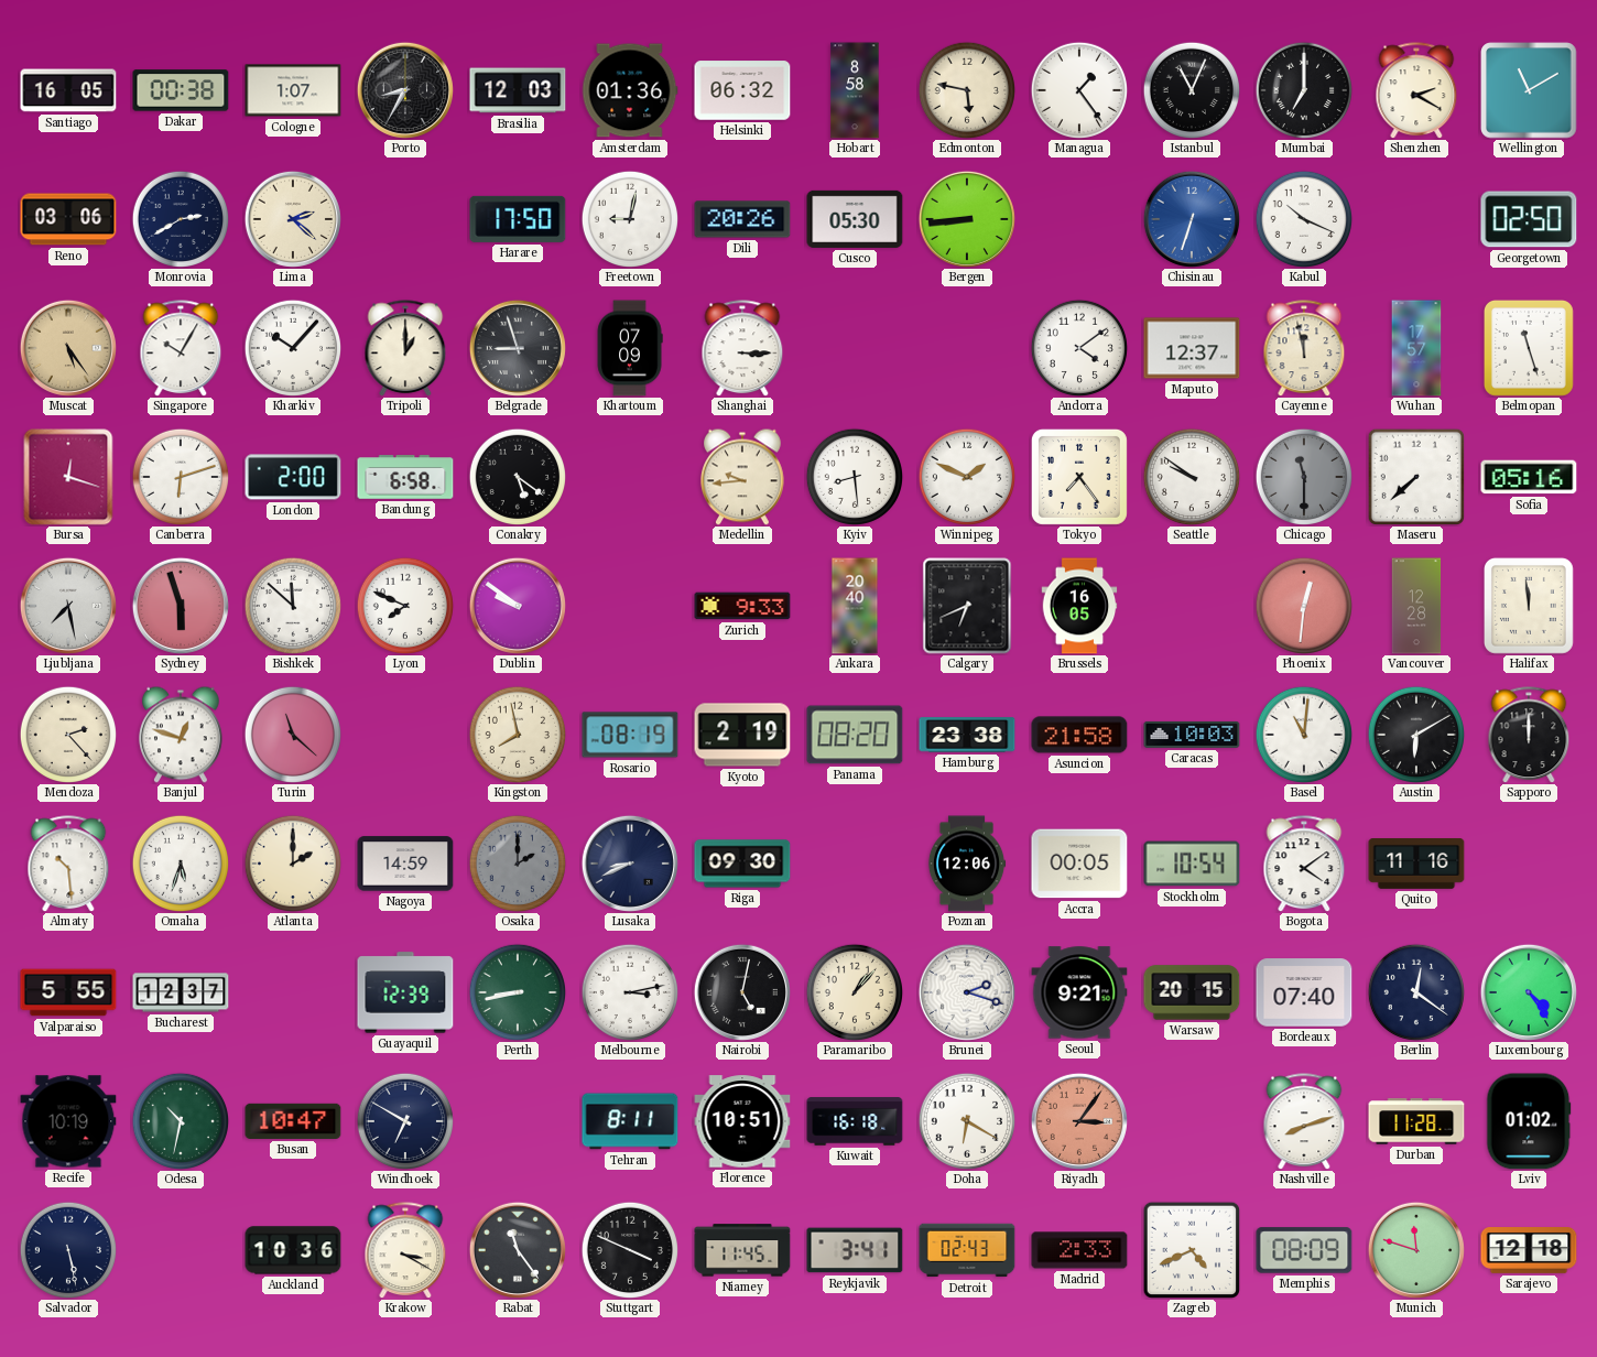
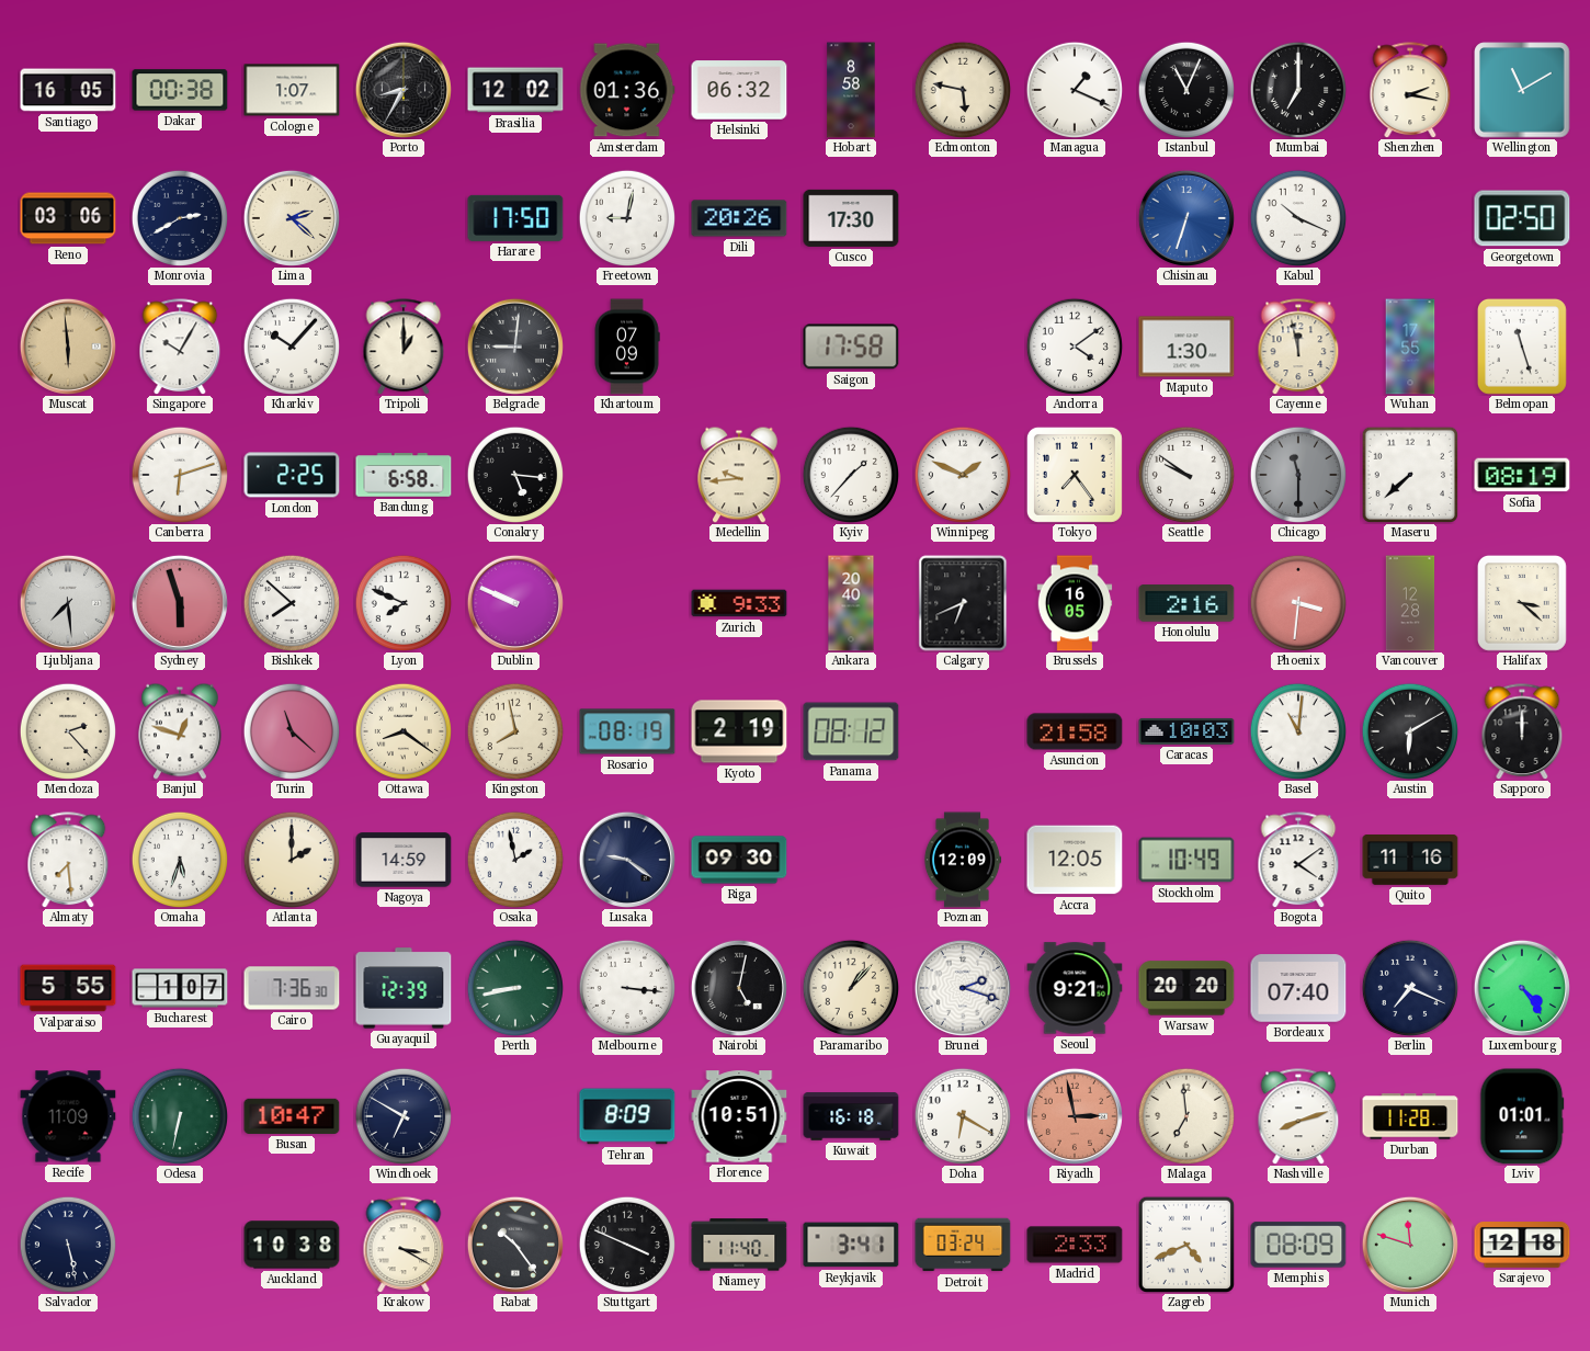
Brasilia: 12:03 -> 12:02 (515, 90)
Managua: 1:24 -> 1:19 (1074, 89)
Shenzhen: 2:20 -> 2:17 (1410, 90)
Cusco: 05:30 -> 17:30 (851, 218)
Bergen: 8:44 -> none (967, 219)
Muscat: 5:24 -> 5:59 (68, 347)
Belgrade: 8:57 -> 9:01 (515, 347)
Shanghai: 3:15 -> none (742, 348)
Saigon: none -> 17:58 (851, 347)
Maputo: 12:37 -> 1:30 (1186, 347)
Wuhan: 17:57 -> 17:55 (1410, 347)
Bursa: 12:18 -> none (68, 477)
London: 2:00 -> 2:25 (292, 475)
Conakry: 5:21 -> 5:16 (514, 474)
Kyiv: 8:29 -> 1:37 (850, 474)
Sofia: 05:16 -> 08:19 (1522, 475)
Ljubljana: 7:28 -> 7:29 (68, 603)
Bishkek: 11:52 -> 7:52 (291, 602)
Dublin: 9:51 -> 9:49 (515, 603)
Honolulu: none -> 2:16 (1186, 603)
Phoenix: 12:31 -> 3:31 (1297, 602)
Halifax: 11:59 -> 3:22 (1522, 603)
Ottawa: none -> 8:21 (402, 730)
Panama: 08:20 -> 08:12 (851, 731)
Hamburg: 23:38 -> none (967, 735)
Almaty: 10:29 -> 7:29 (68, 860)
Osaka: 2:00 -> 1:58 (514, 859)
Osaka dial: grey -> white (514, 859)
Lusaka: 8:41 -> 9:21 (627, 860)
Poznan: 12:06 -> 12:09 (963, 860)
Accra: 00:05 -> 12:05 (1075, 860)
Stockholm: 10:54 -> 10:49 (1186, 860)
Bucharest: 12:37 -> 1:07 (180, 988)
Cairo: none -> 7:36 (292, 988)
Melbourne: 3:13 -> 3:16 (626, 987)
Warsaw: 20:15 -> 20:20 (1186, 988)
Berlin: 12:21 -> 7:19 (1409, 987)
Recife: 10:19 -> 11:09 (68, 1116)
Odesa: 10:32 -> 6:32 (179, 1115)
Tehran: 8:11 -> 8:09 (627, 1116)
Riyadh: 3:06 -> 2:58 (1075, 1116)
Malaga: none -> 6:59 (1185, 1115)
Lviv: 01:02 -> 01:01 (1522, 1116)
Auckland: 10:36 -> 10:38 (292, 1245)
Rabat: 11:24 -> 10:24 (515, 1245)
Niamey: 11:45 -> 11:40 (739, 1245)
Detroit: 02:43 -> 03:24 (963, 1245)
